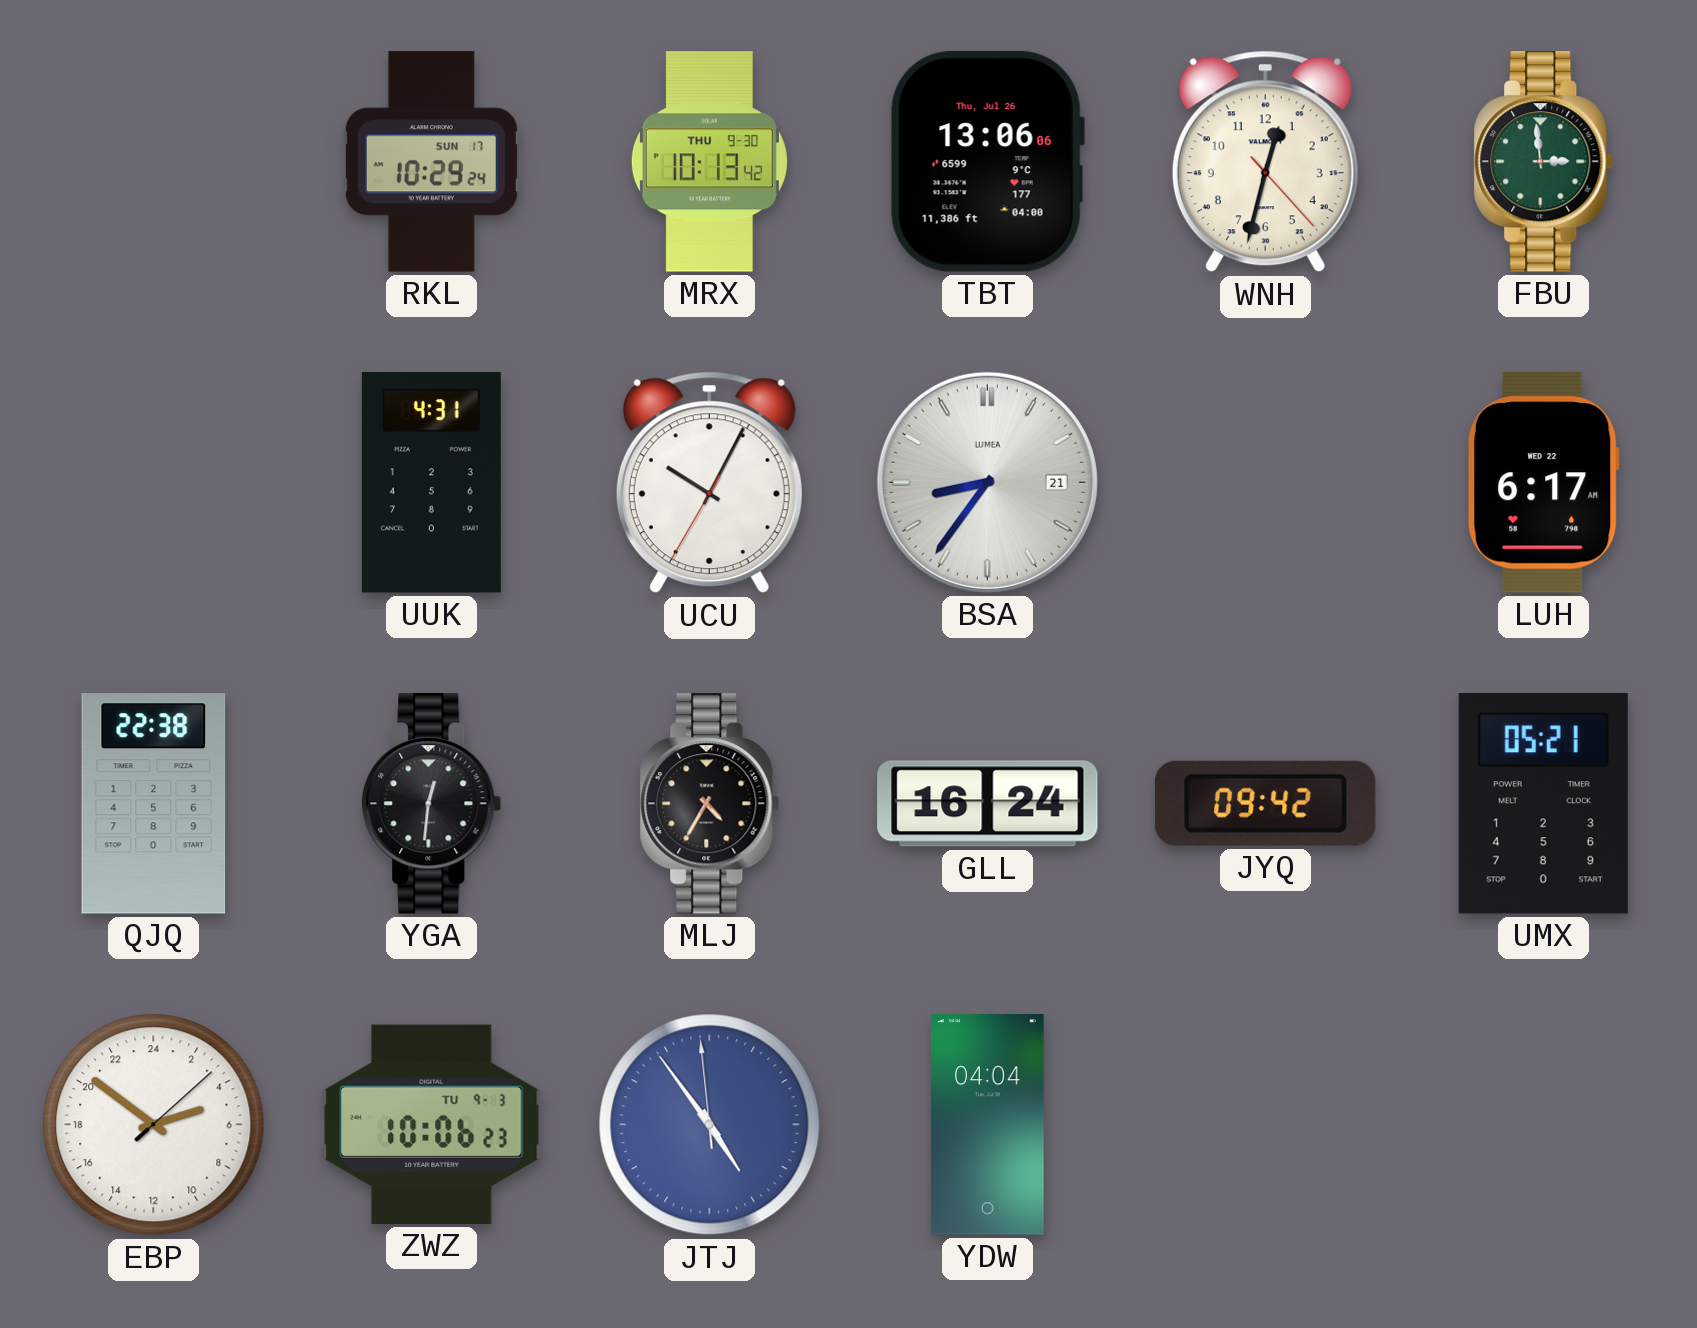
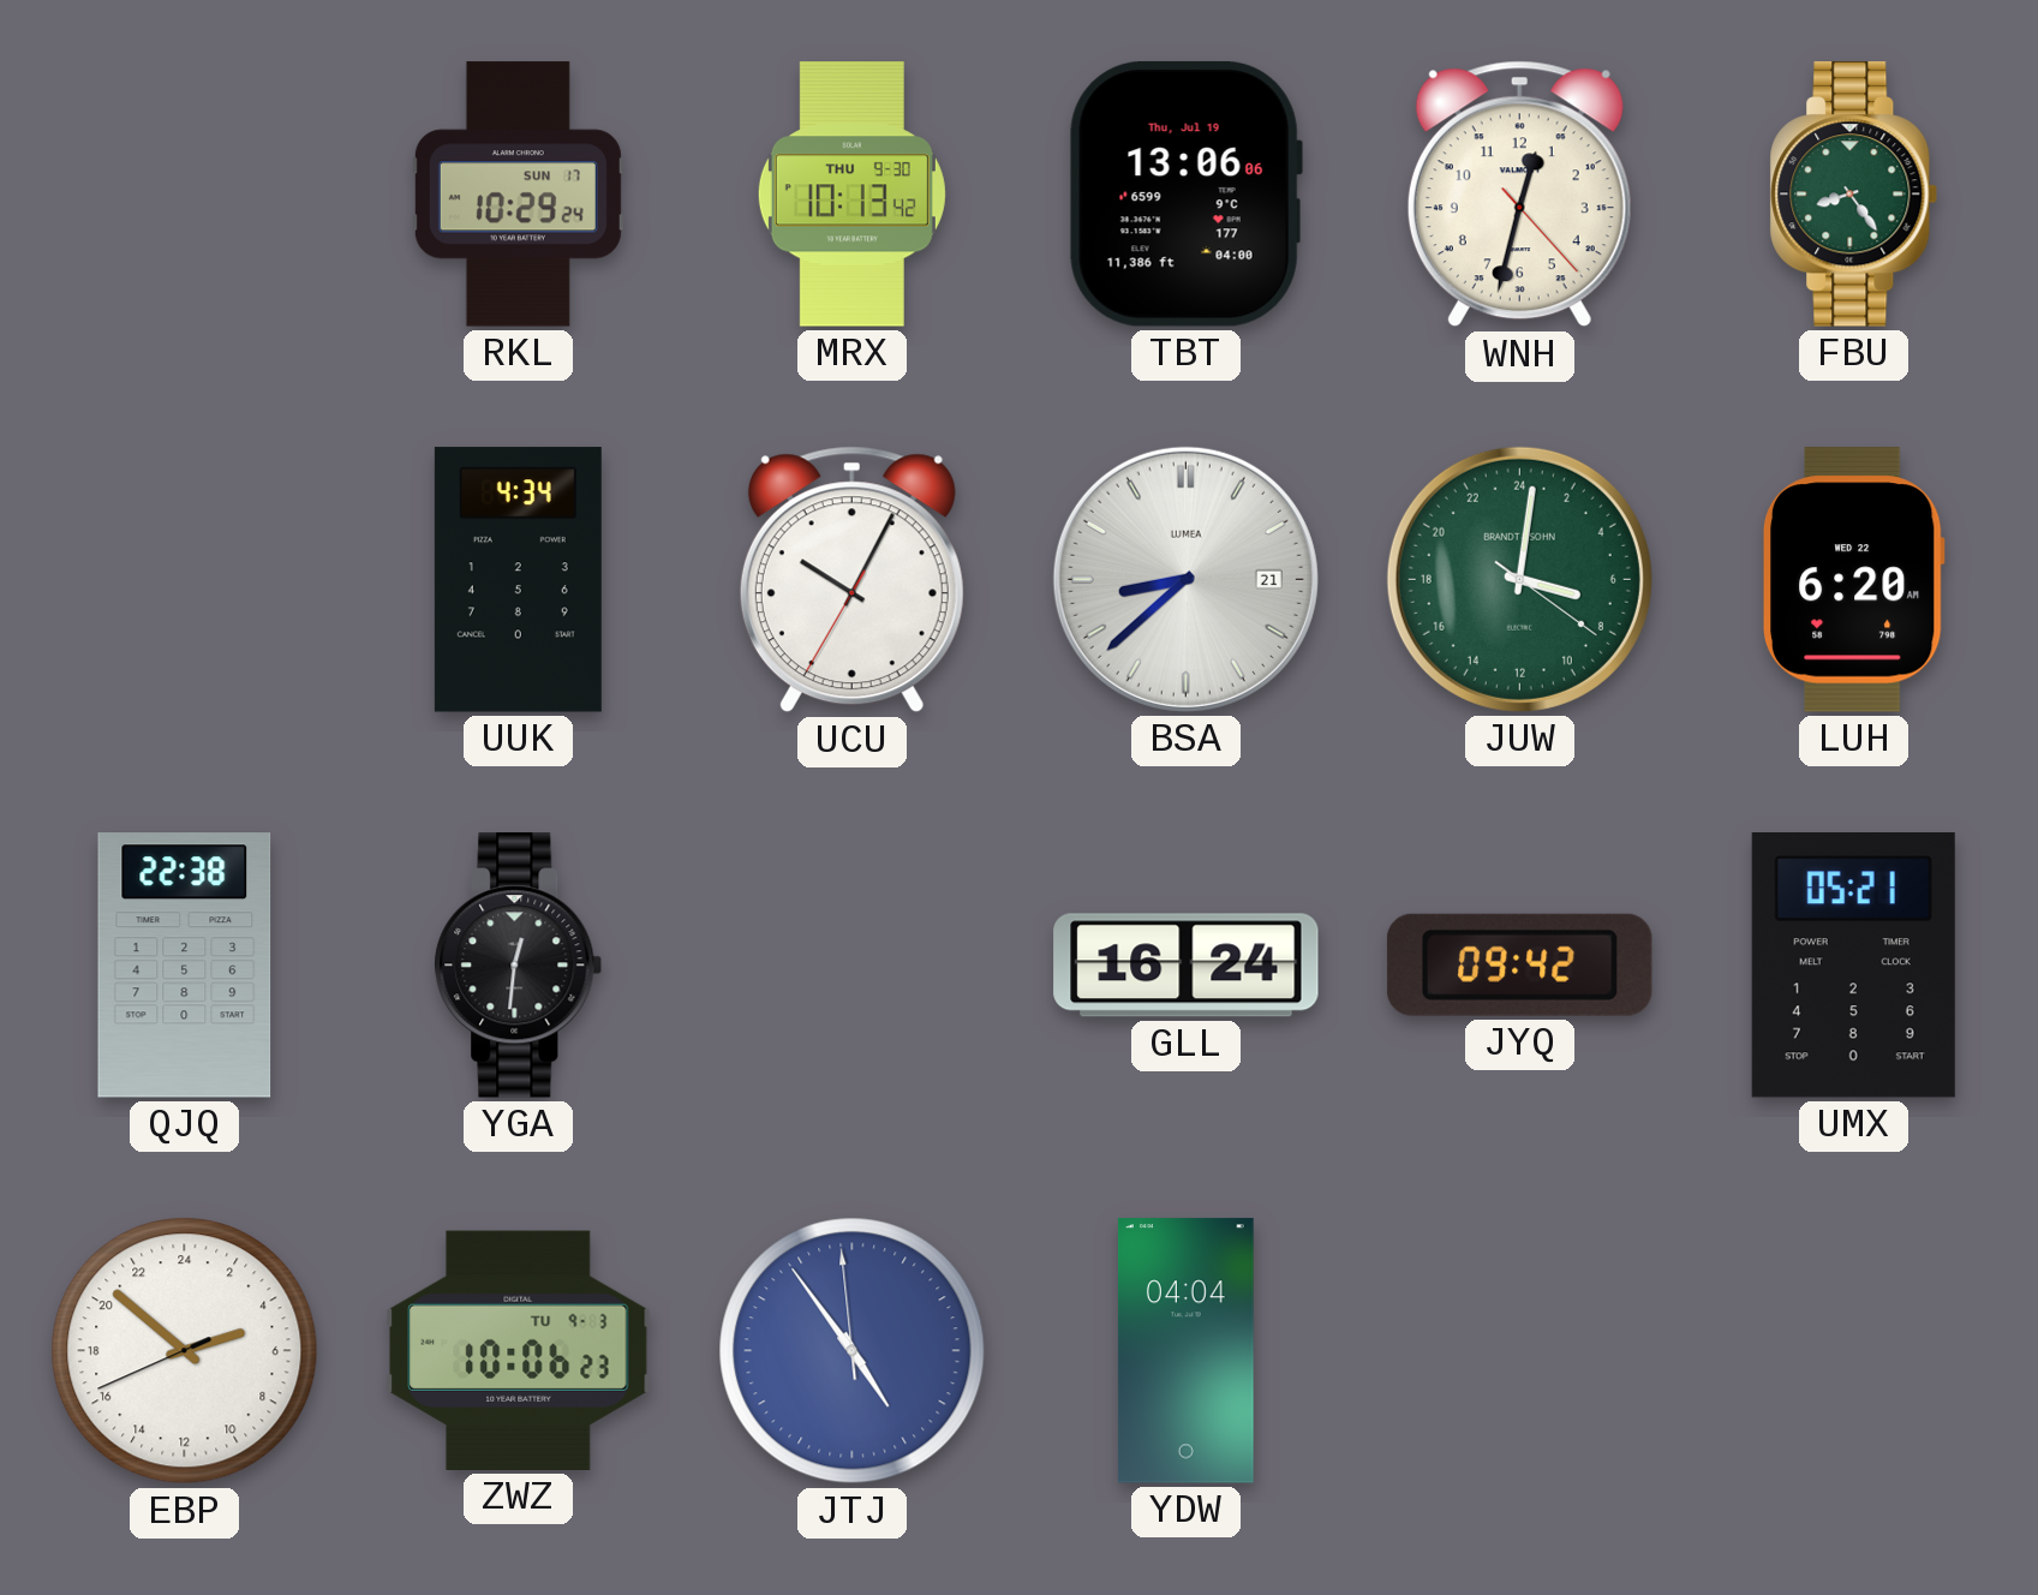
TBT date: Thu, Jul 26 -> Thu, Jul 19 (1185, 193)
FBU: 2:59 -> 8:24 (1854, 195)
UUK: 4:31 -> 4:34 (518, 580)
BSA: 8:36 -> 8:38 (1185, 579)
JUW: none -> 7:01 (1519, 579)
LUH: 6:17 -> 6:20 (1853, 580)
MLJ: 4:35 -> none (710, 804)
EBP: 4:51:08 -> 4:51:41 (185, 1351)
